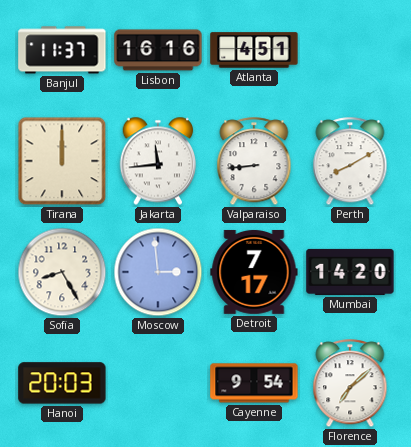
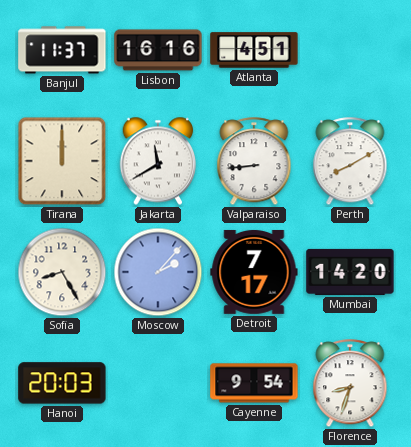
Jakarta: 11:44 -> 11:40 (158, 161)
Moscow: 2:59 -> 2:07 (158, 272)
Florence: 7:08 -> 8:33 (350, 384)
